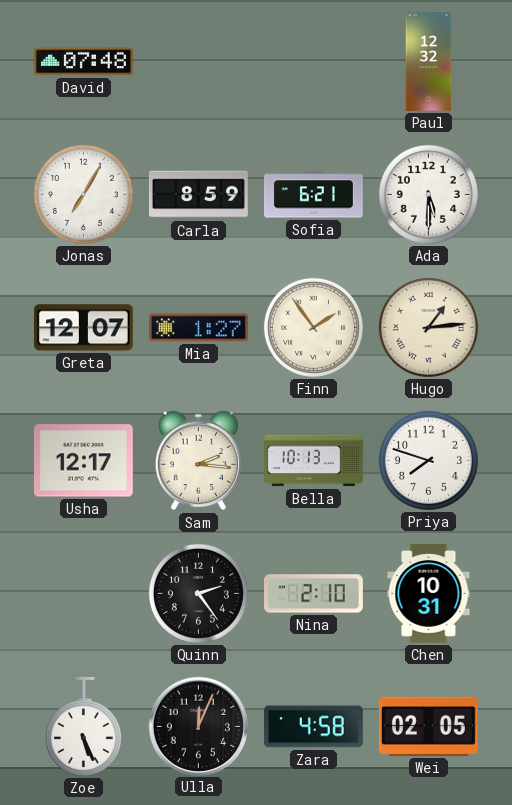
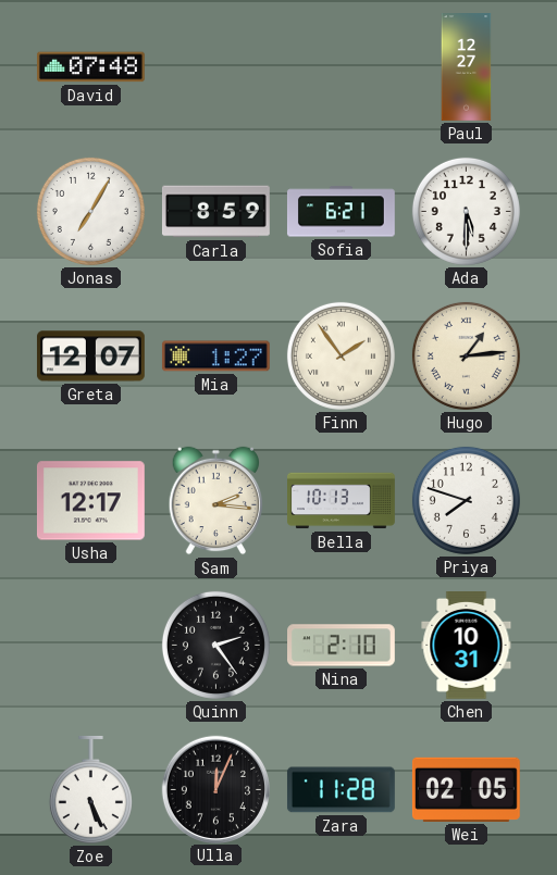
Paul: 12:32 -> 12:27 (467, 67)
Zara: 4:58 -> 11:28 (341, 790)
